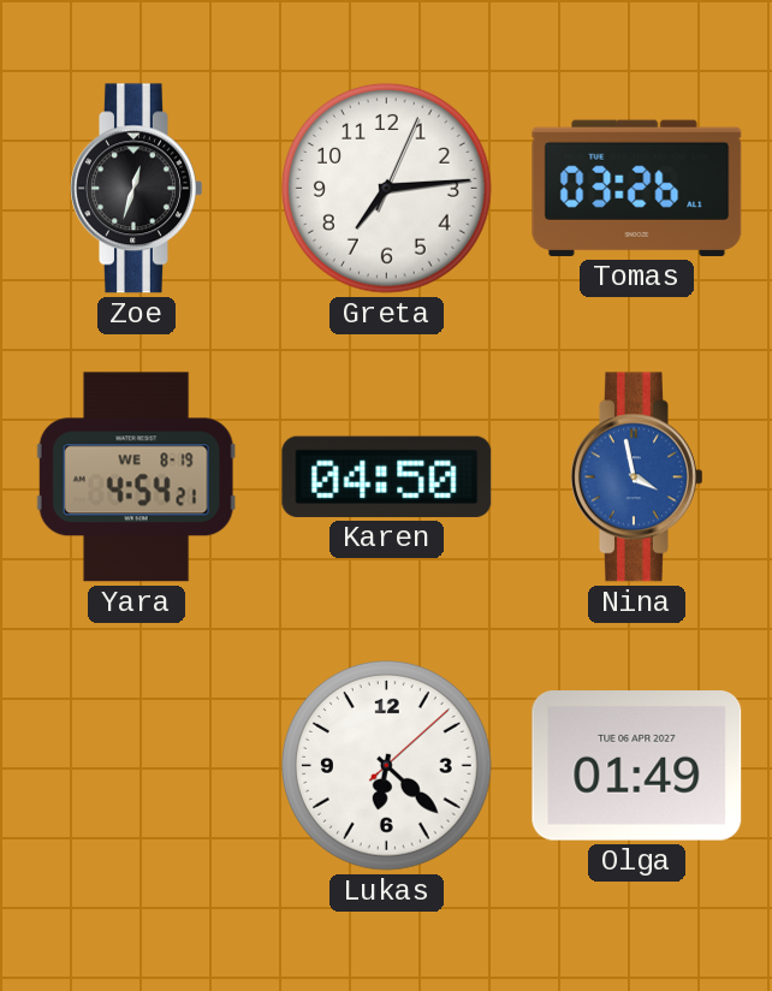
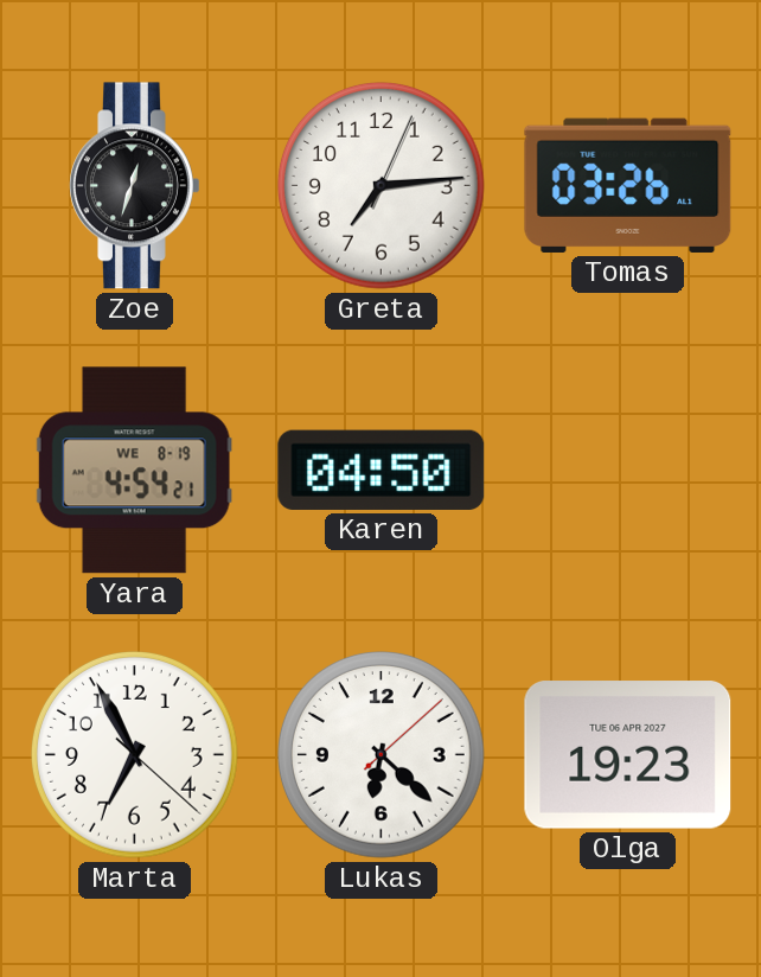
Nina: 3:58 -> none (637, 477)
Marta: none -> 6:55 (135, 755)
Olga: 01:49 -> 19:23 (628, 755)
